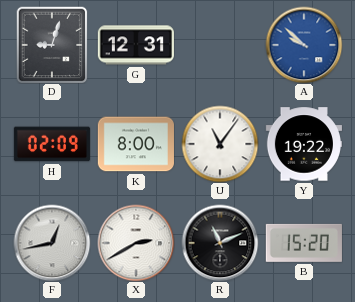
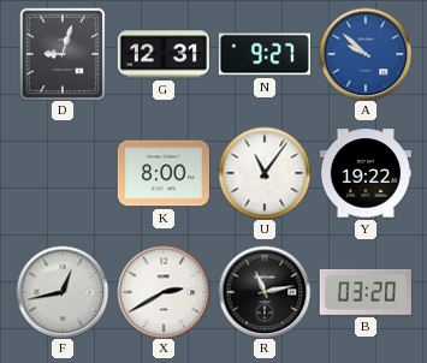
N: none -> 9:27 (265, 54)
H: 02:09 -> none (52, 144)
R: 11:11 -> 11:13 (265, 292)
B: 15:20 -> 03:20 (366, 292)
